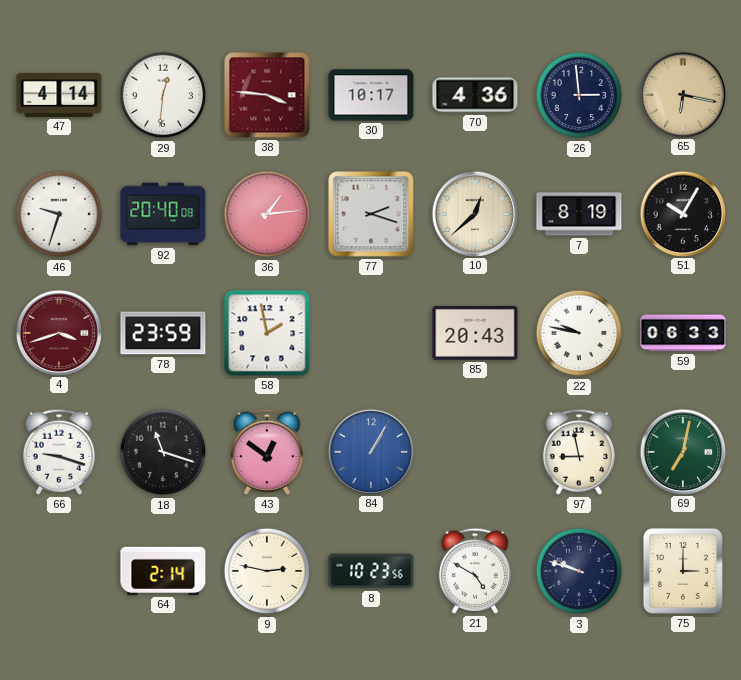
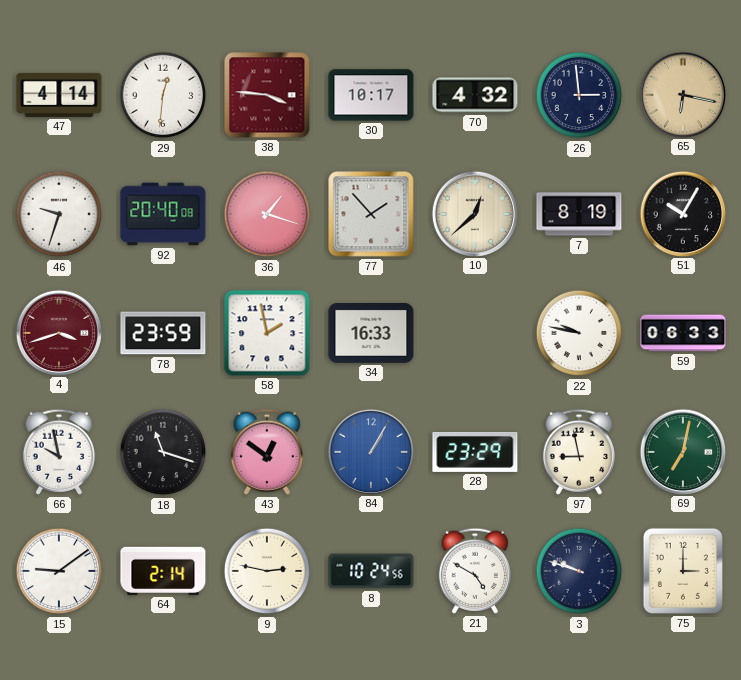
70: 4:36 -> 4:32 (475, 95)
36: 1:14 -> 1:18 (267, 214)
77: 2:18 -> 1:53 (371, 214)
34: none -> 16:33 (371, 334)
85: 20:43 -> none (475, 333)
66: 9:18 -> 9:58 (59, 452)
28: none -> 23:29 (475, 452)
15: none -> 9:09 (59, 571)
8: 10:23 -> 10:24 (371, 571)
